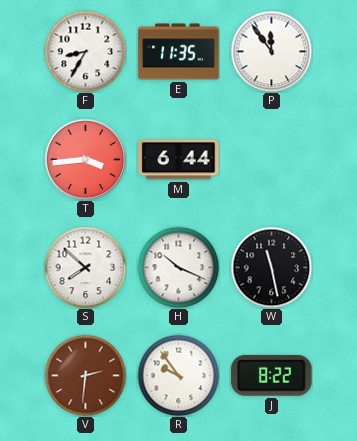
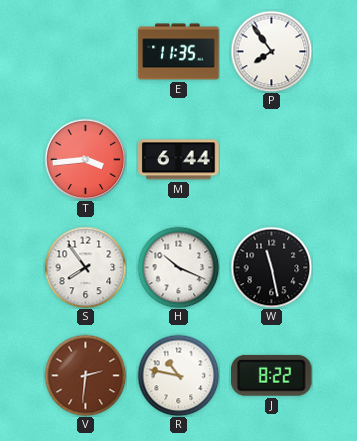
F: 8:35 -> none (85, 51)
P: 11:54 -> 7:54 (271, 51)
S: 7:52 -> 7:54 (85, 267)
R: 9:54 -> 10:47 (178, 375)
